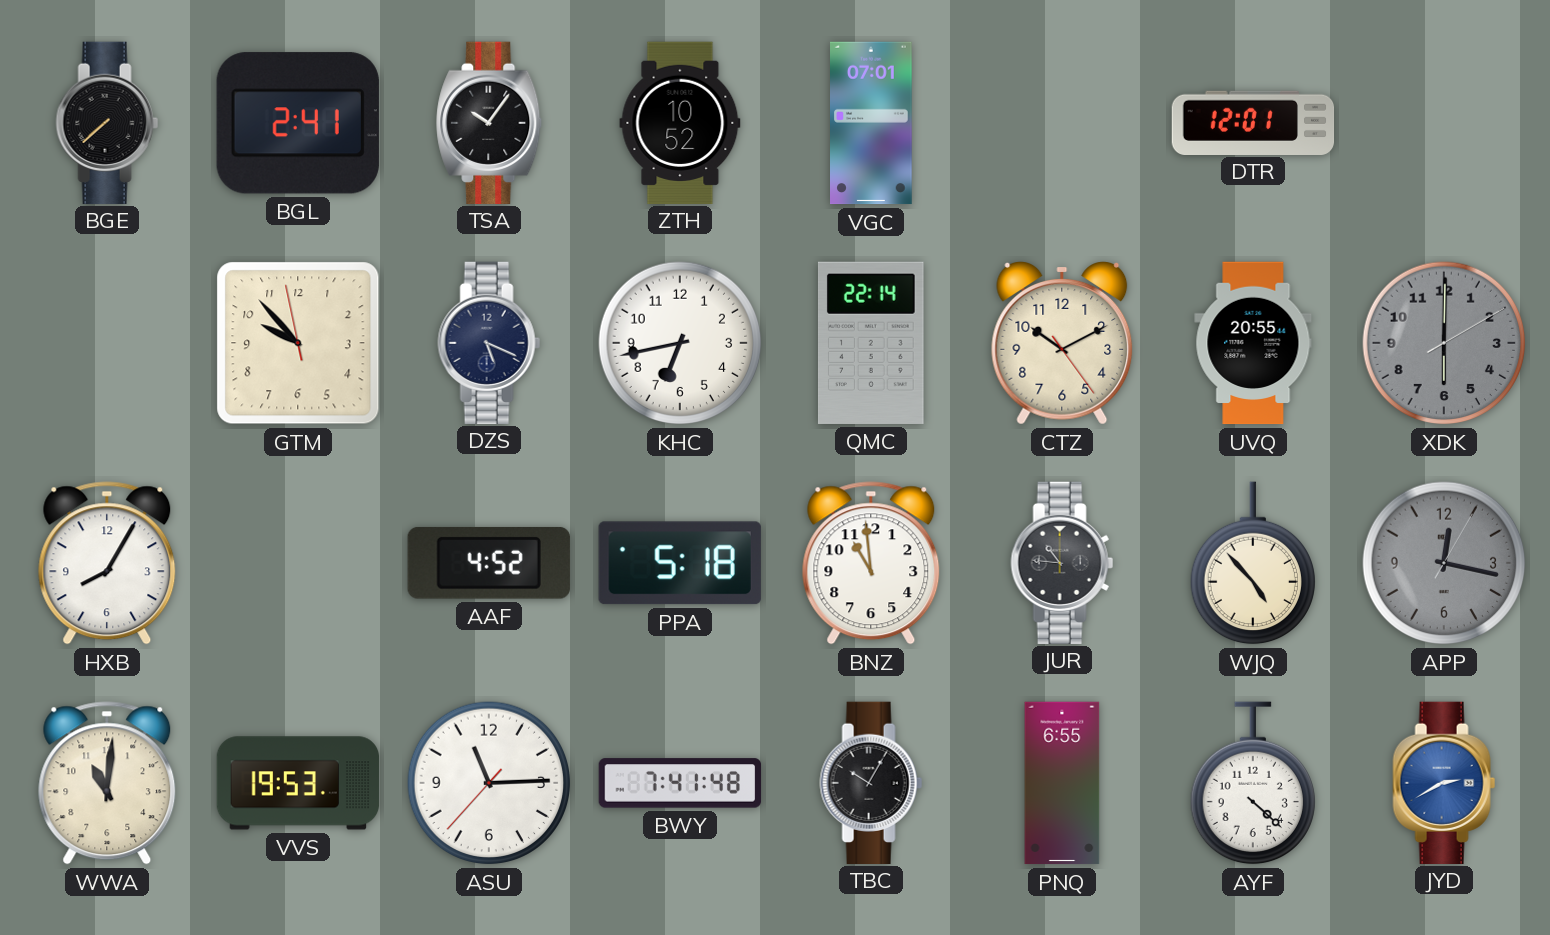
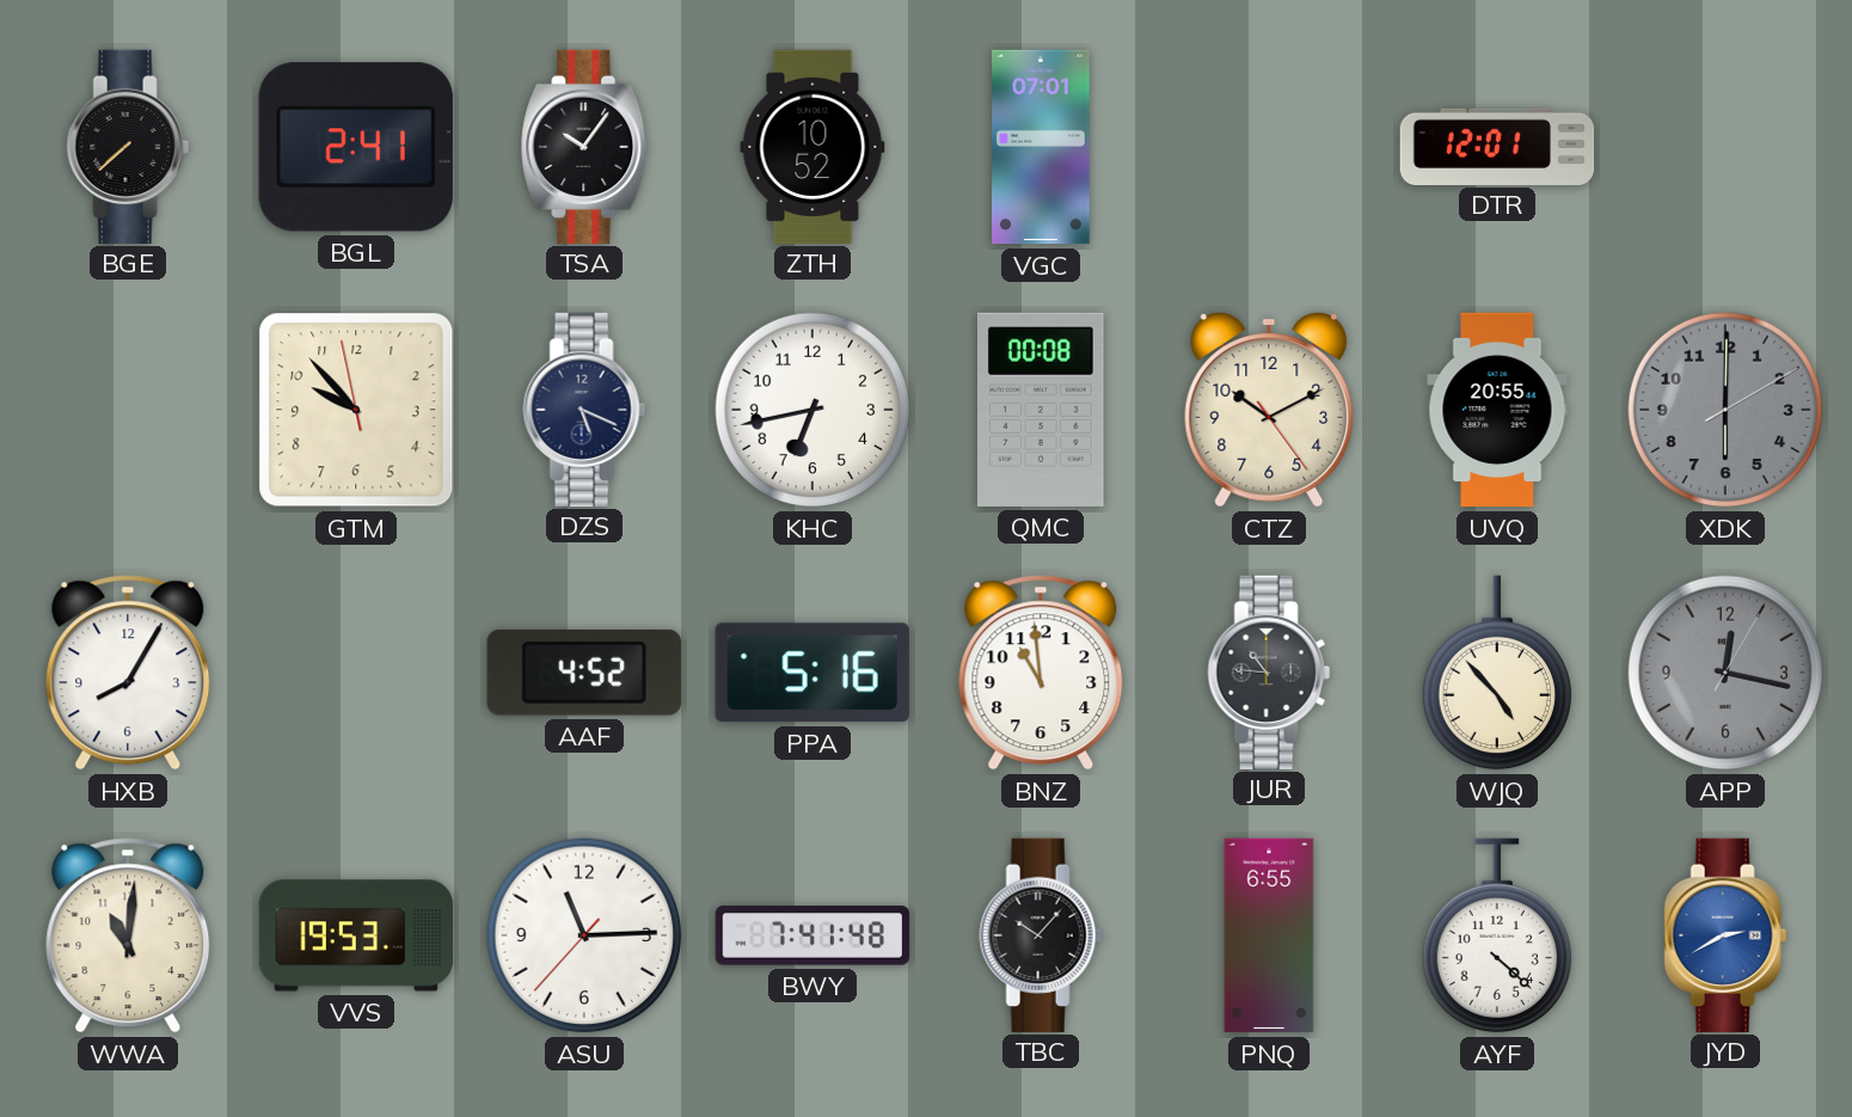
QMC: 22:14 -> 00:08 (1041, 410)
PPA: 5:18 -> 5:16 (812, 673)
TBC: 10:05 -> 10:07 (1041, 934)
